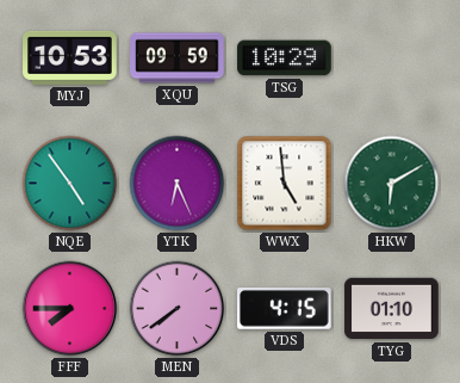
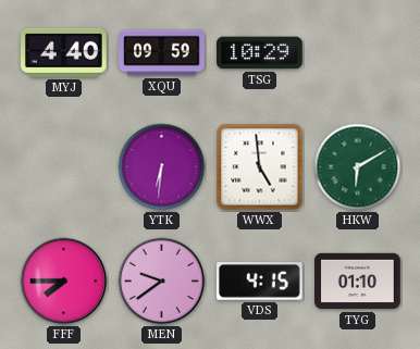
MYJ: 10:53 -> 4:40 (64, 52)
NQE: 4:54 -> none (70, 184)
YTK: 6:26 -> 6:31 (162, 167)
MEN: 7:39 -> 9:39 (162, 282)
